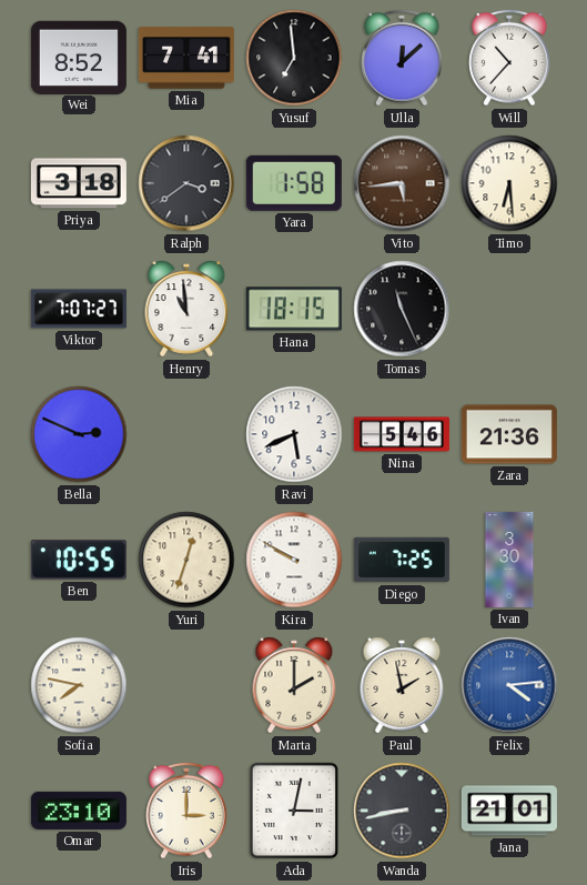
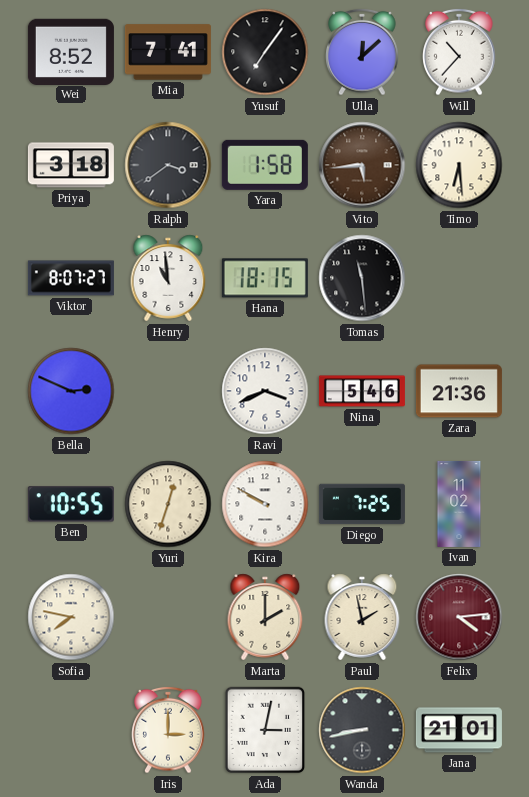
Yusuf: 6:59 -> 7:06 (265, 52)
Viktor: 7:07 -> 8:07 (71, 278)
Tomas: 11:26 -> 11:29 (362, 278)
Ravi: 5:41 -> 3:41 (265, 391)
Ivan: 3:30 -> 11:02 (459, 504)
Felix dial: blue -> burgundy (459, 617)
Omar: 23:10 -> none (79, 811)
